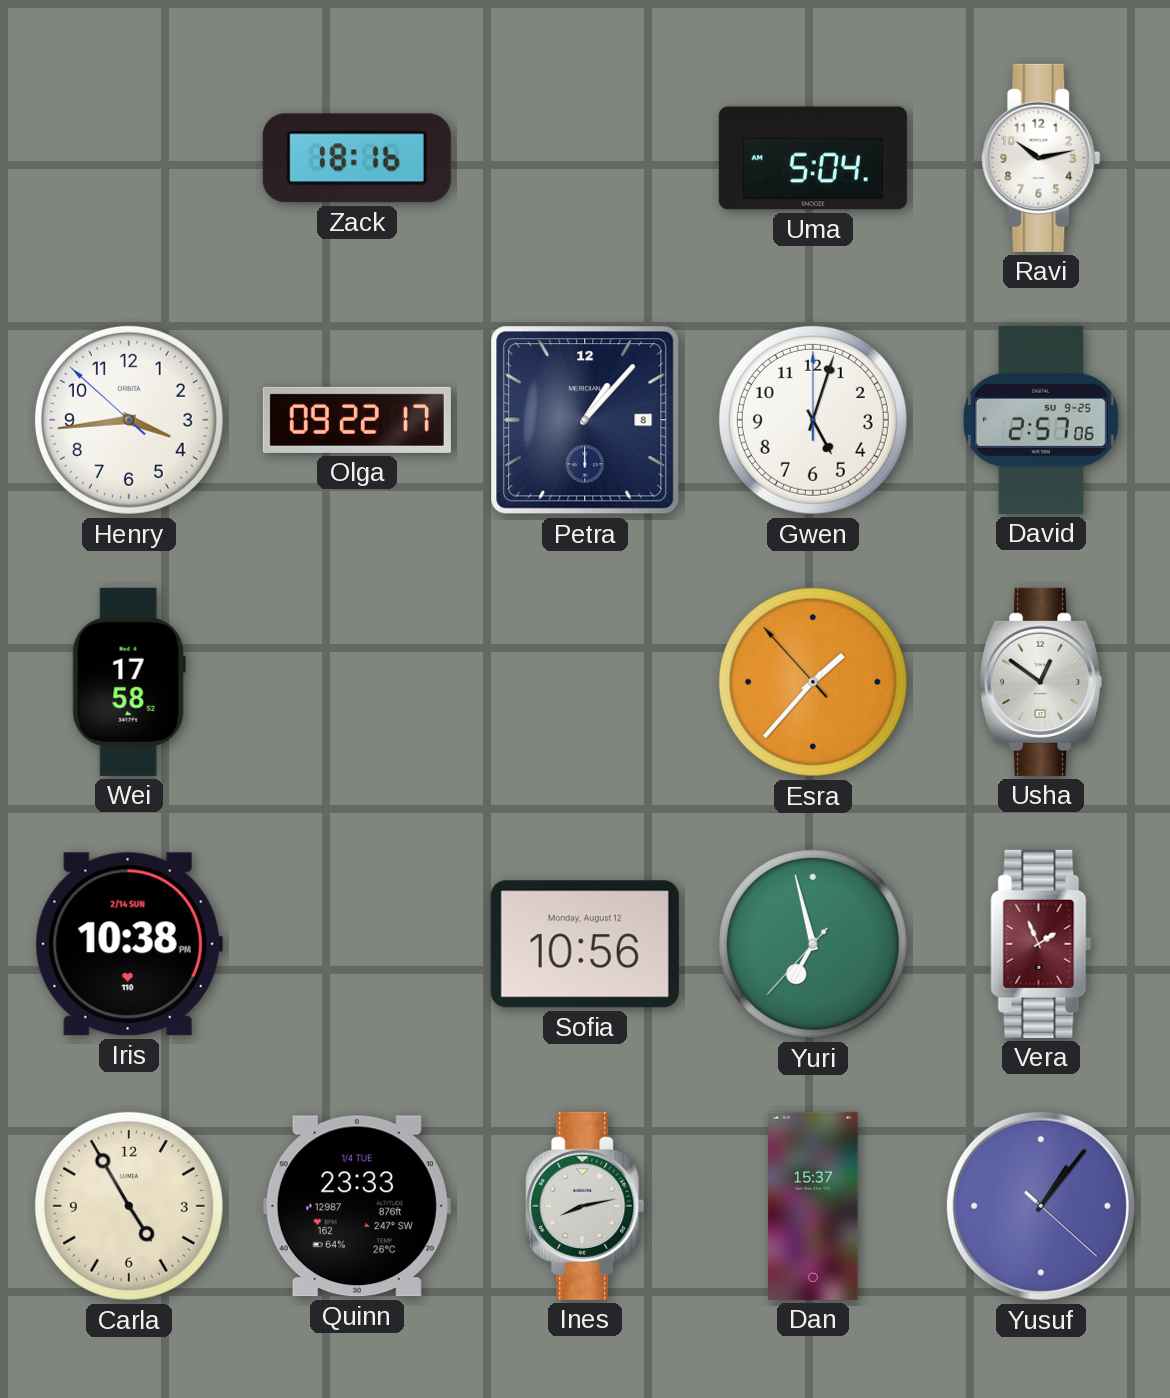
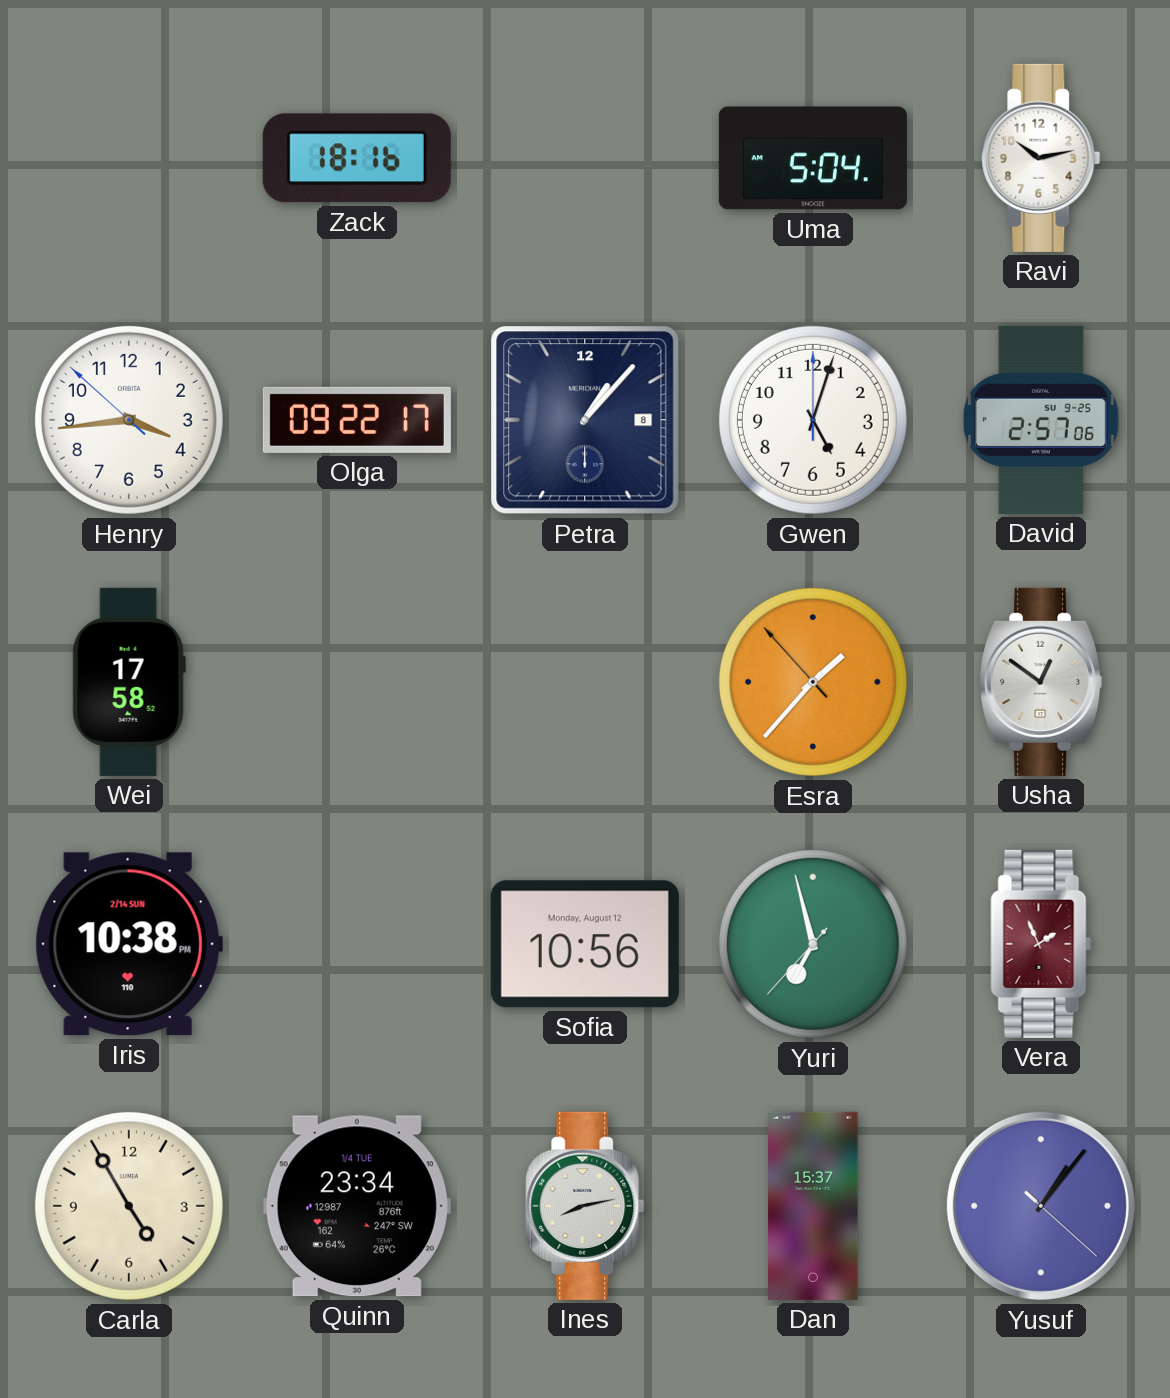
Quinn: 23:33 -> 23:34 (357, 1206)
